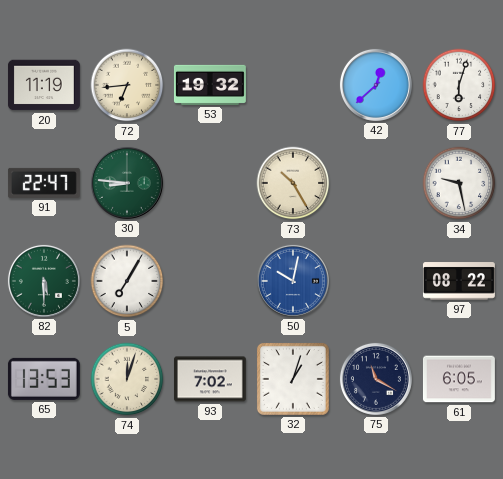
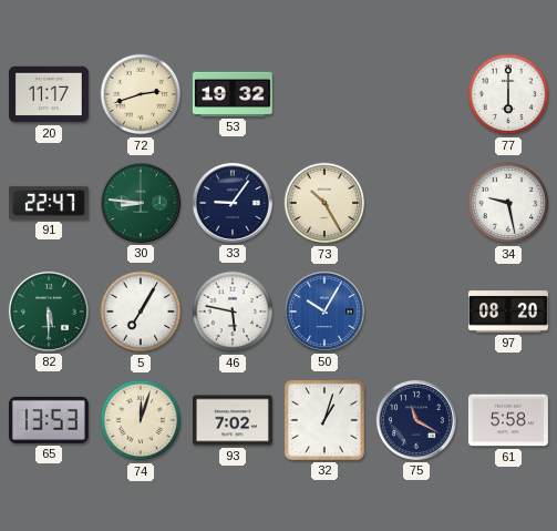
20: 11:19 -> 11:17 (49, 94)
72: 6:44 -> 2:42 (141, 94)
42: 12:38 -> none (376, 85)
77: 6:03 -> 6:00 (508, 94)
33: none -> 9:06 (233, 203)
46: none -> 5:47 (233, 312)
50: 10:02 -> 10:05 (324, 312)
97: 08:22 -> 08:20 (508, 312)
61: 6:05 -> 5:58 (508, 420)
